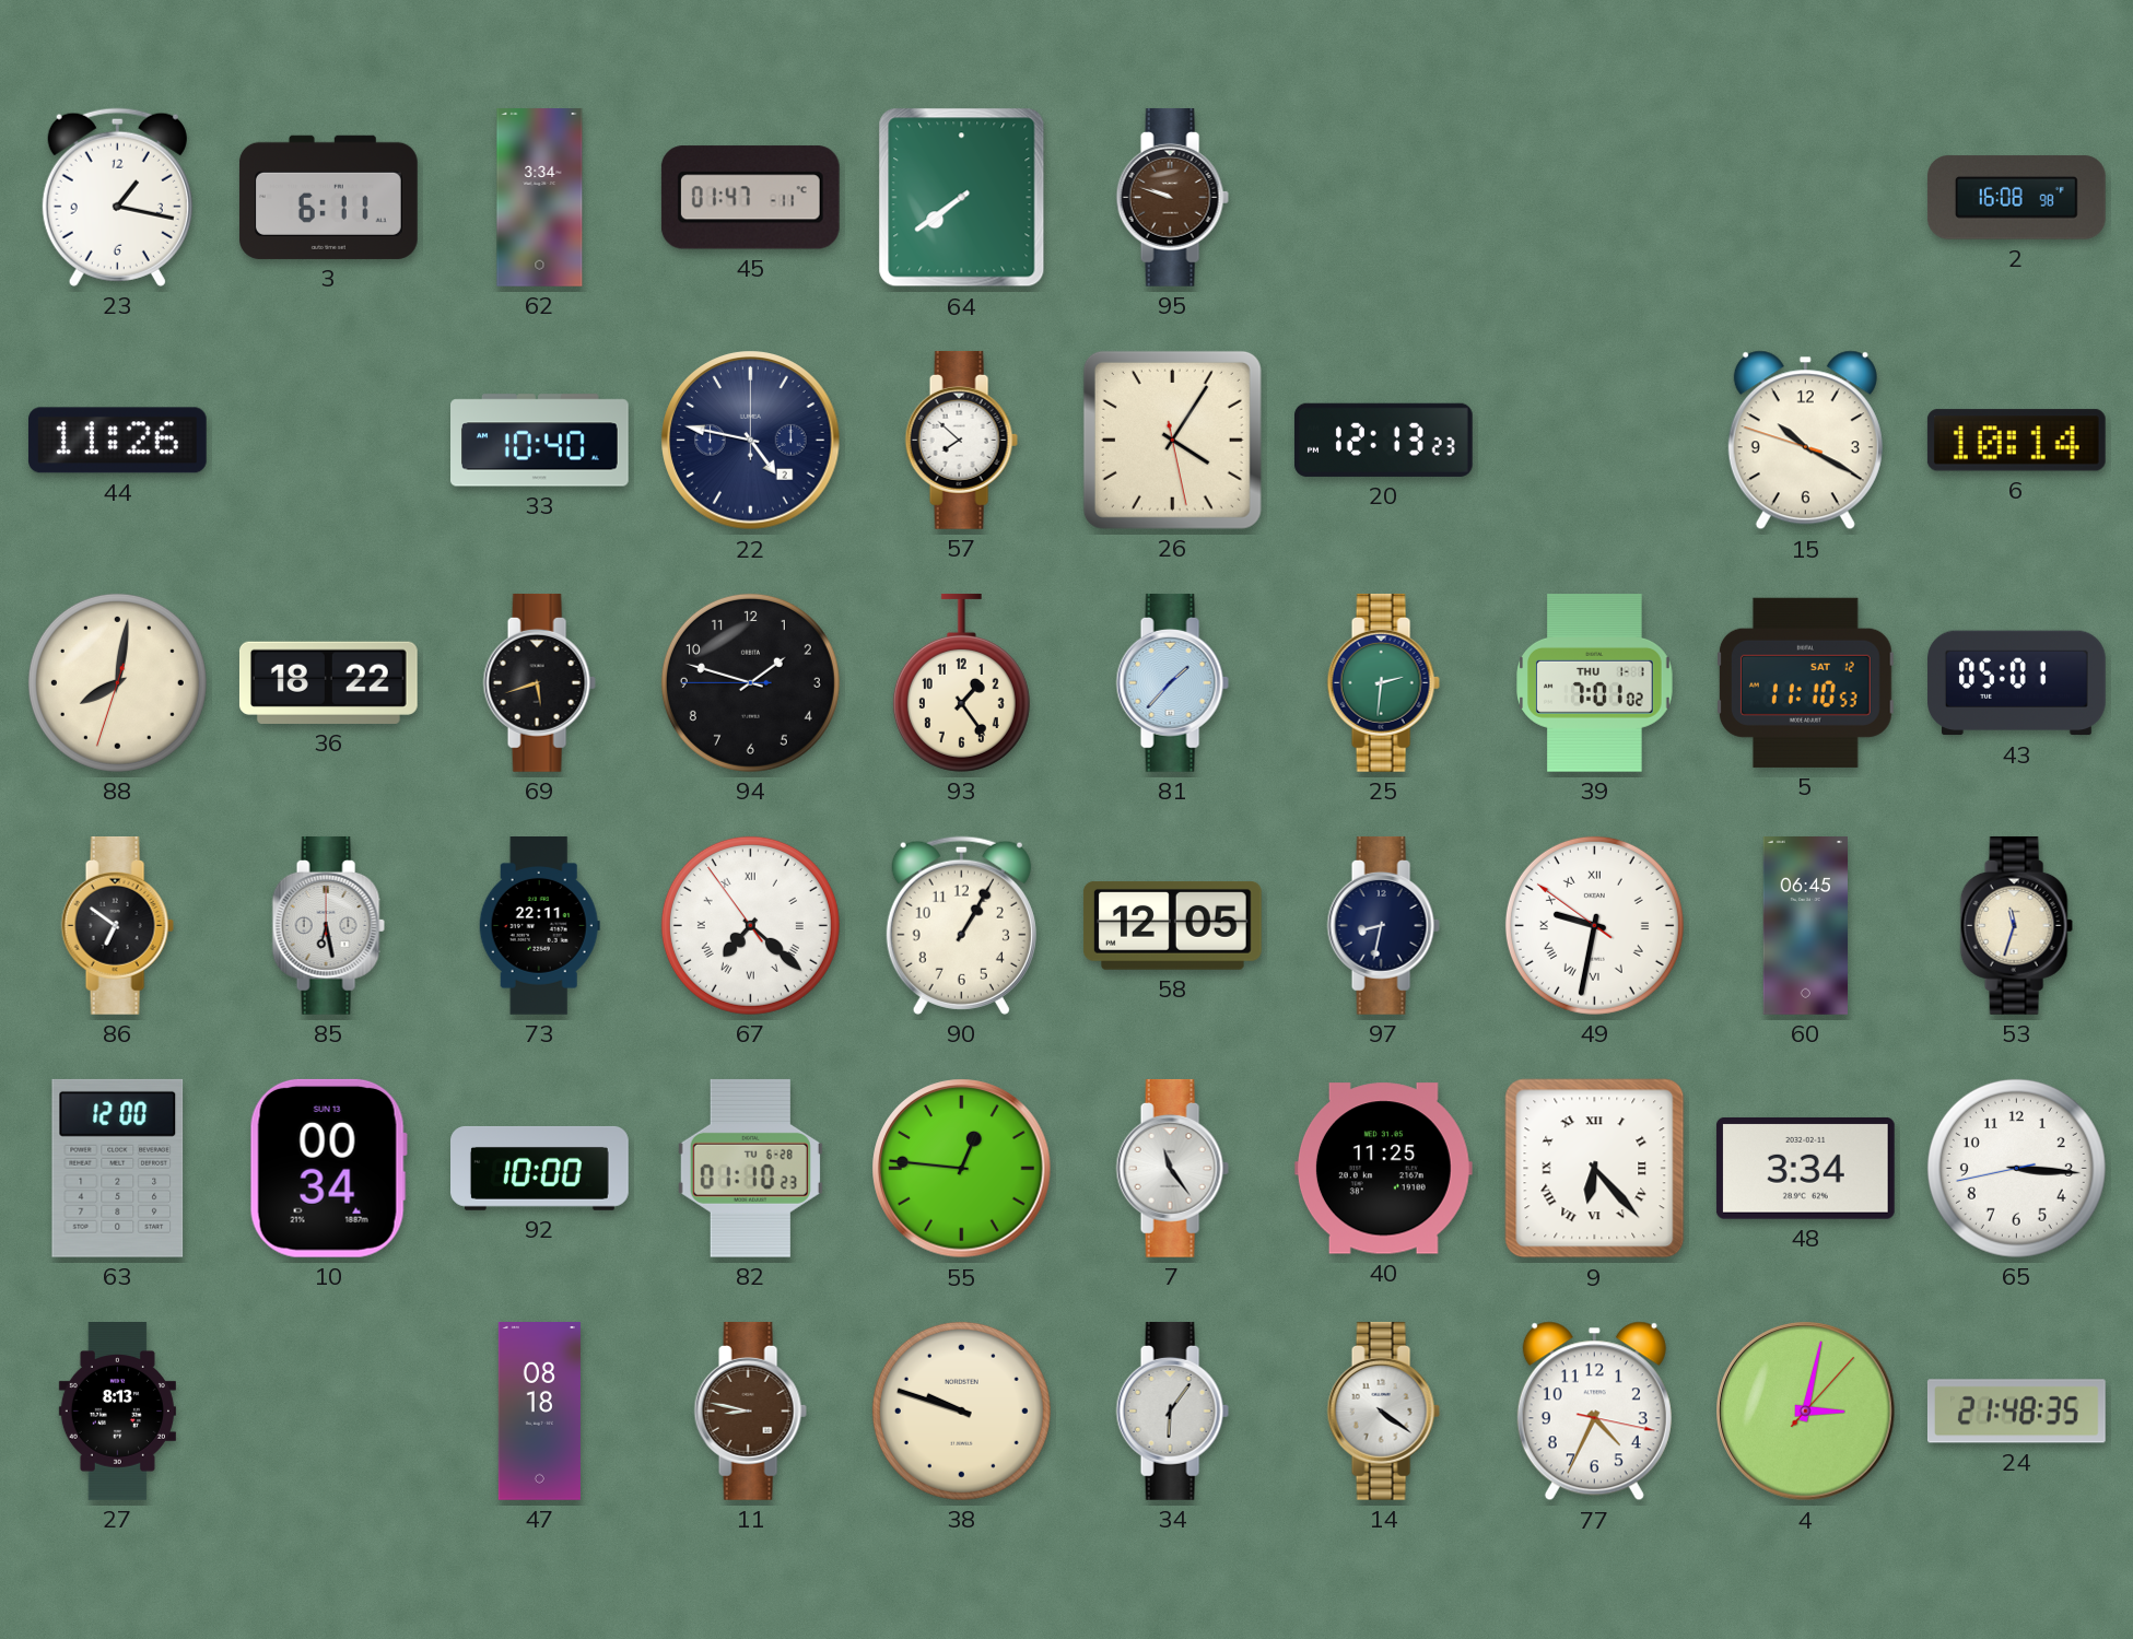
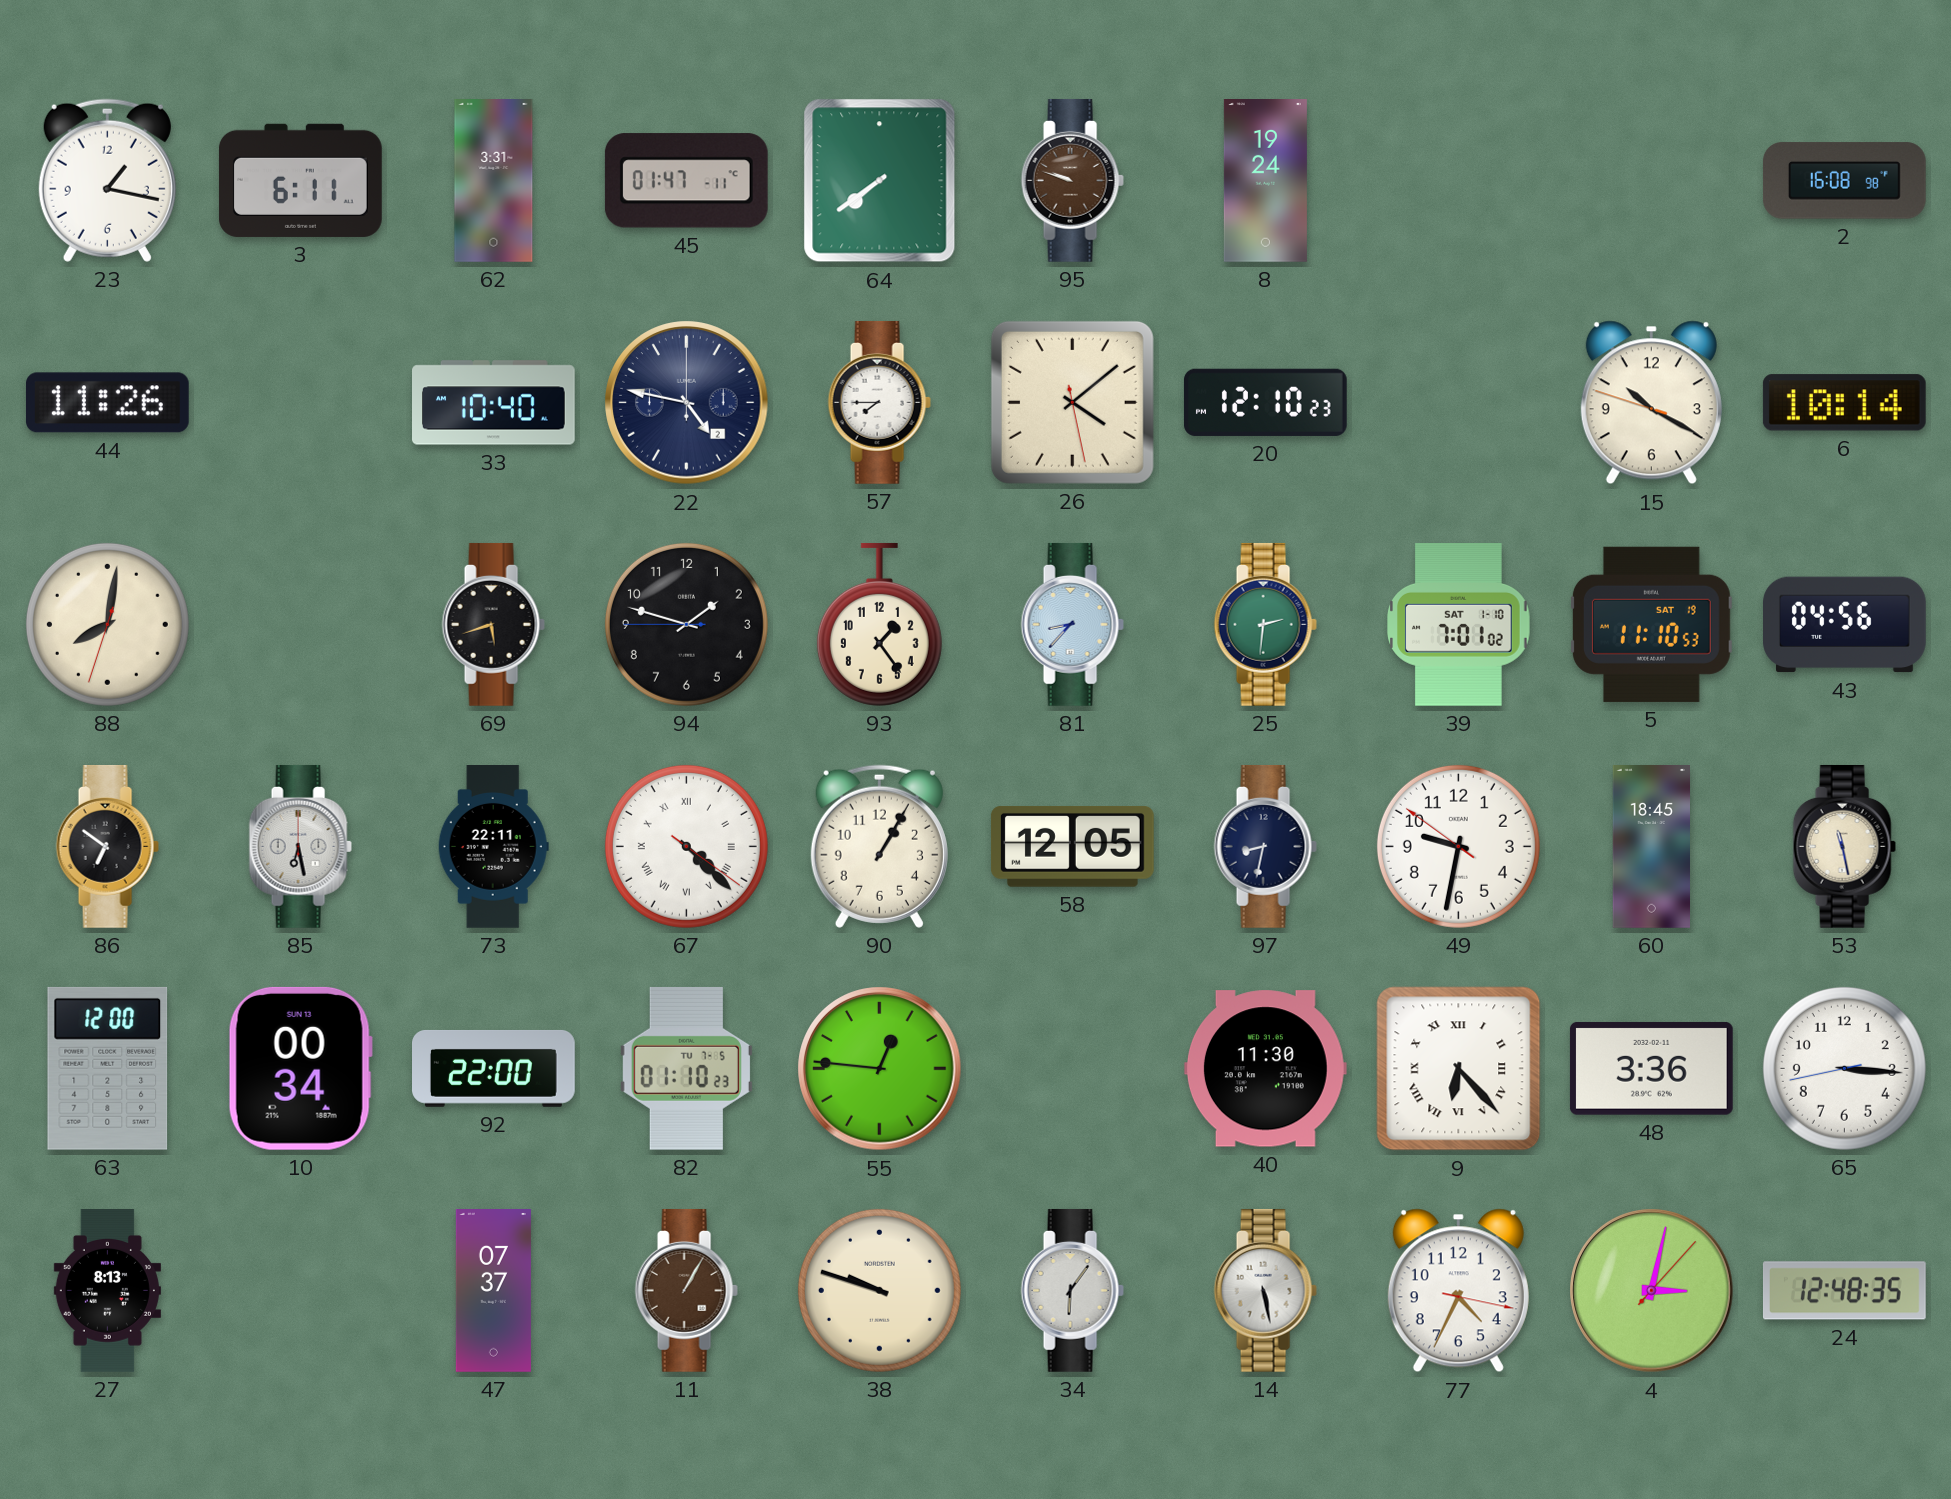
62: 3:34 -> 3:31 (494, 181)
8: none -> 19:24 (1265, 181)
57: 7:52 -> 7:45 (879, 402)
26: 4:05 -> 4:08 (1072, 402)
20: 12:13 -> 12:10 (1265, 402)
36: 18:22 -> none (328, 682)
81: 1:37 -> 8:37 (1072, 624)
39 date: THU 1-1 -> SAT 1-10 (1459, 625)
5 date: SAT 12 -> SAT 19 (1651, 624)
43: 05:01 -> 04:56 (1845, 625)
67: 7:21 -> 4:22 (686, 846)
49 numerals: Roman -> Arabic (1458, 846)
60: 06:45 -> 18:45 (1651, 847)
53: 11:33 -> 11:28 (1844, 846)
92: 10:00 -> 22:00 (494, 1068)
82 date: TU 6-28 -> TU 7-5 (686, 1068)
7: 11:24 -> none (1172, 1168)
40: 11:25 -> 11:30 (1265, 1069)
48: 3:34 -> 3:36 (1651, 1068)
47: 08:18 -> 07:37 (493, 1291)
11: 8:47 -> 1:05 (686, 1290)
14: 4:21 -> 5:28 (1265, 1290)
24: 21:48 -> 12:48 (1844, 1291)
